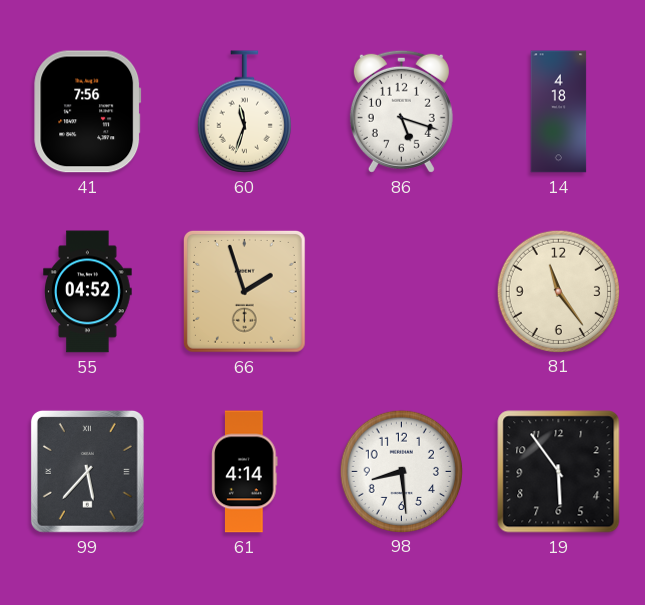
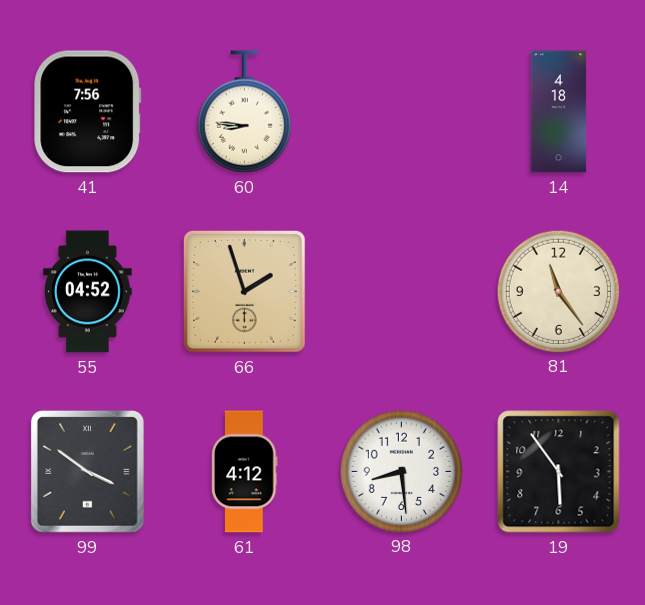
60: 11:33 -> 8:46 (244, 112)
86: 5:18 -> none (401, 111)
99: 5:37 -> 3:51 (87, 471)
61: 4:14 -> 4:12 (245, 472)
